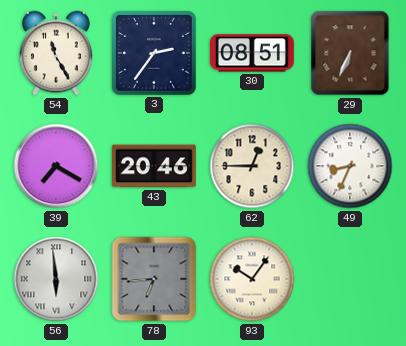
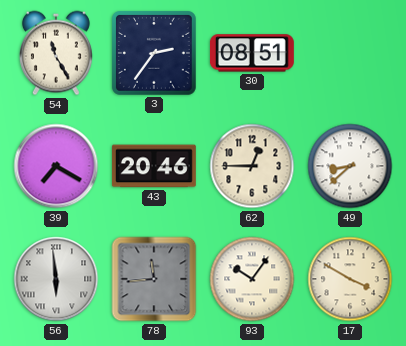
29: 6:34 -> none (350, 53)
49: 8:34 -> 8:38 (350, 166)
78: 6:44 -> 11:44 (154, 279)
17: none -> 3:50 (350, 279)
